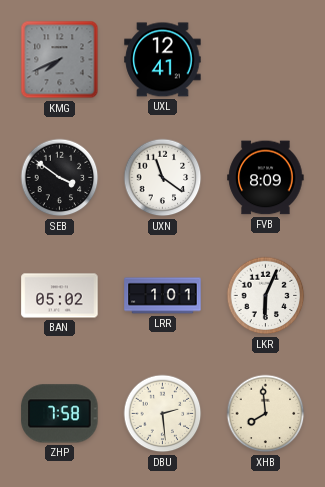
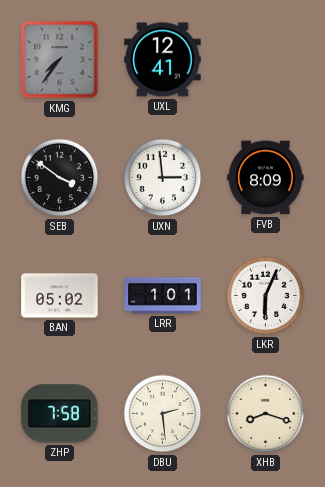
KMG: 7:41 -> 7:36 (60, 60)
UXN: 11:21 -> 2:59 (163, 178)
XHB: 7:59 -> 8:18 (266, 414)
